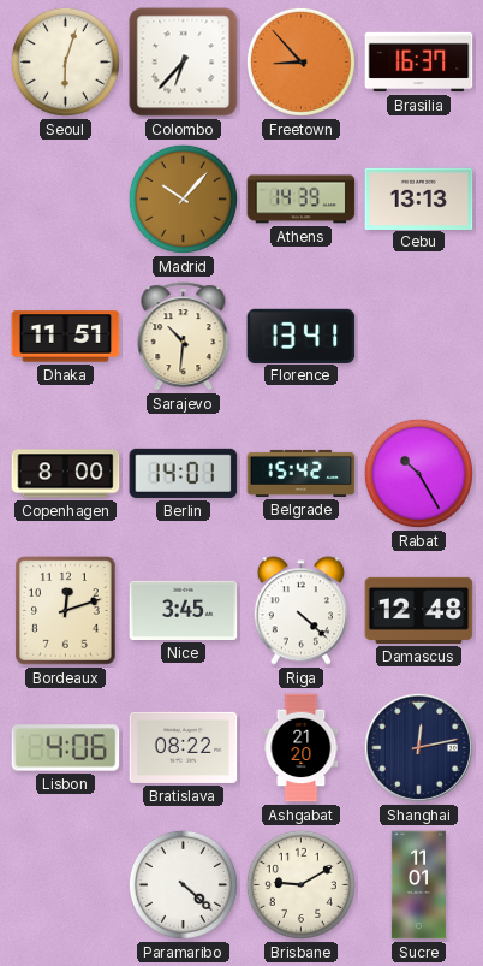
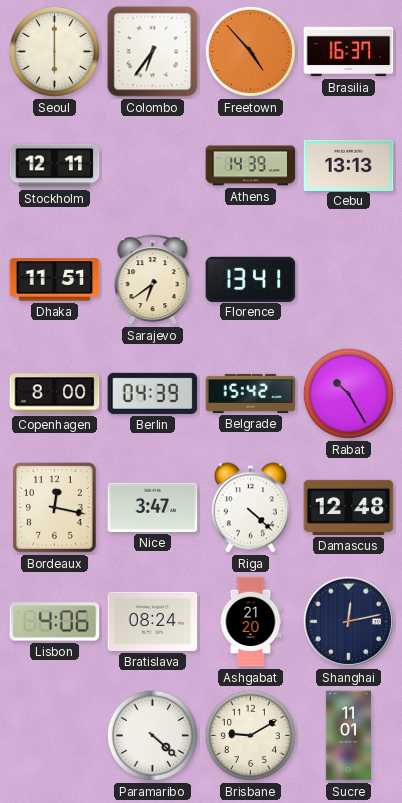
Seoul: 6:03 -> 6:00 (54, 51)
Colombo: 6:37 -> 6:36 (153, 52)
Freetown: 8:53 -> 4:53 (250, 51)
Stockholm: none -> 12:11 (55, 166)
Madrid: 10:07 -> none (183, 198)
Sarajevo: 10:31 -> 6:39 (153, 280)
Berlin: 14:01 -> 04:39 (153, 393)
Bordeaux: 12:12 -> 12:17 (55, 508)
Nice: 3:45 -> 3:47 (153, 507)
Bratislava: 08:22 -> 08:24 (153, 621)
